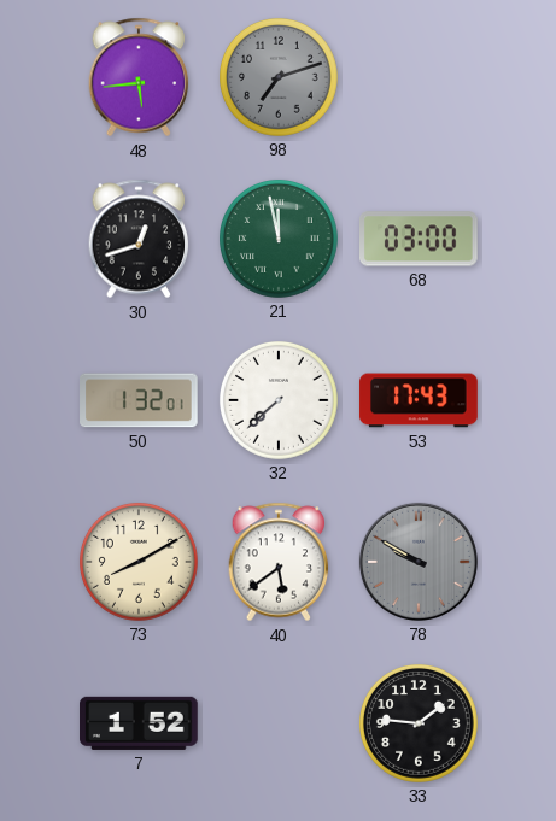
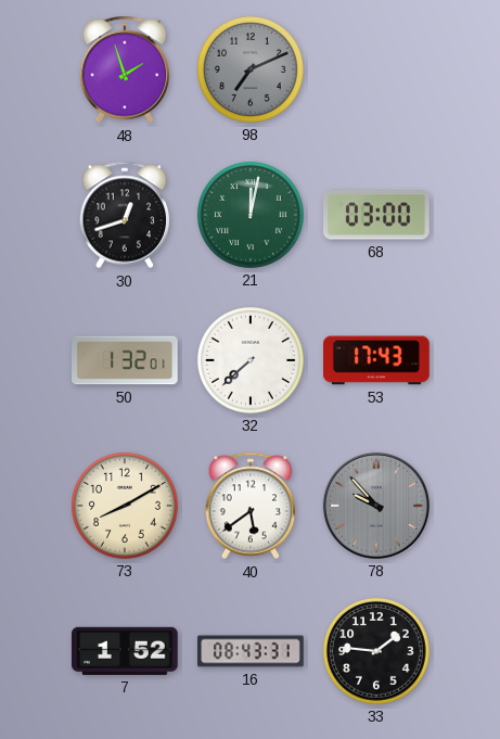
48: 5:44 -> 1:57 (125, 69)
98: 7:12 -> 7:11 (251, 69)
21: 11:58 -> 12:02 (251, 215)
78: 9:50 -> 9:53 (376, 506)
16: none -> 08:43 (251, 651)
